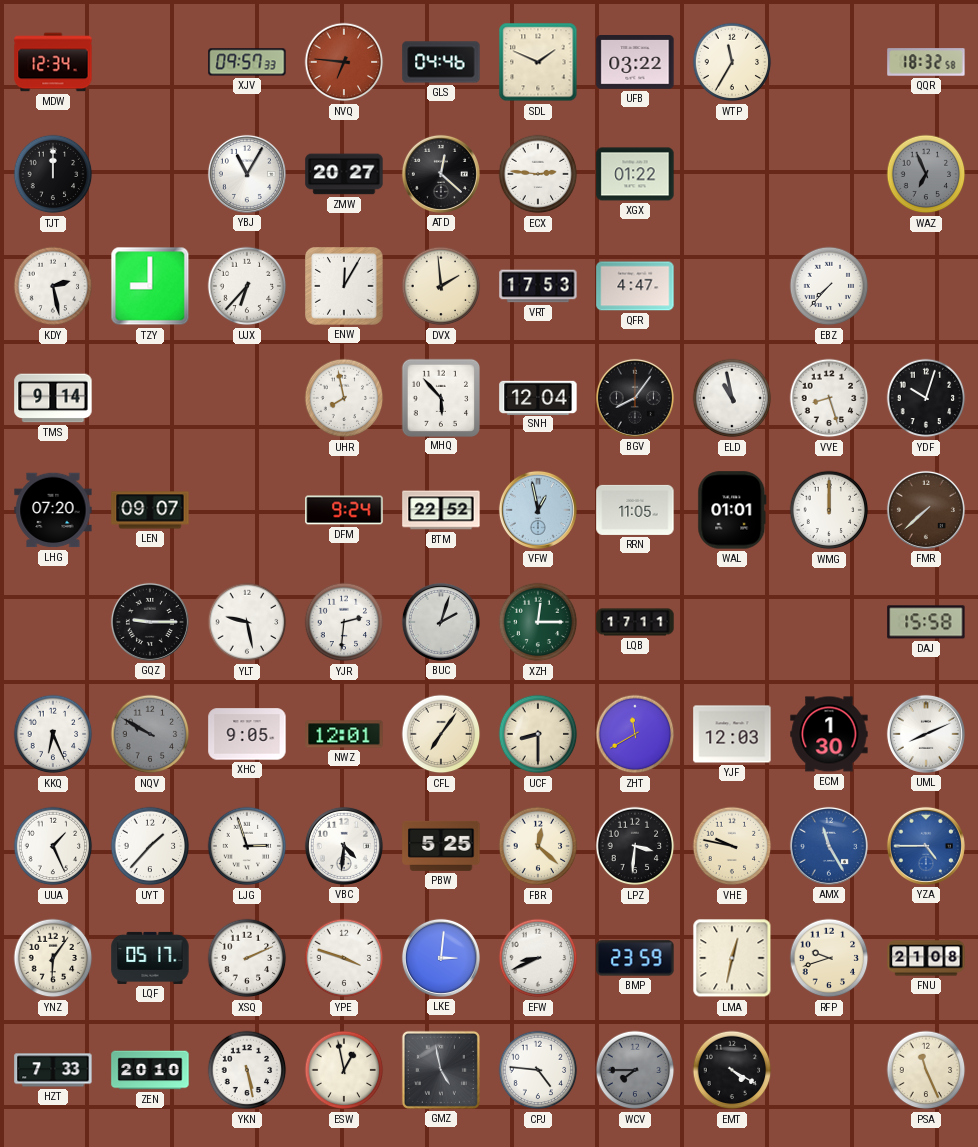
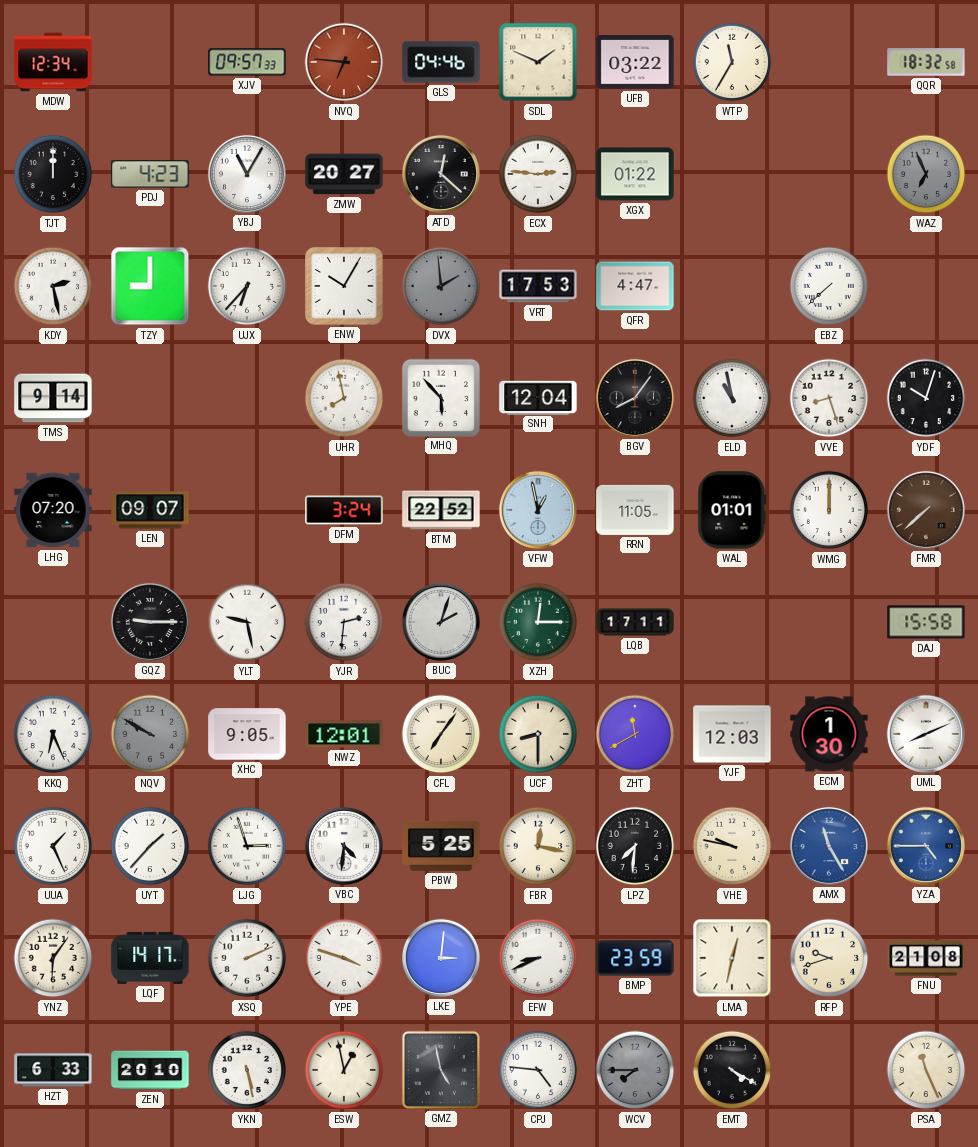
PDJ: none -> 4:23 (150, 174)
ENW: 12:05 -> 10:05 (345, 287)
DVX dial: cream -> grey (441, 286)
EBZ: 7:37 -> 7:38 (829, 286)
DFM: 9:24 -> 3:24 (344, 510)
FBR: 12:22 -> 12:17 (538, 846)
LPZ: 3:31 -> 7:31 (635, 846)
LQF: 05:17 -> 14:17 (150, 958)
HZT: 7:33 -> 6:33 (53, 1070)
